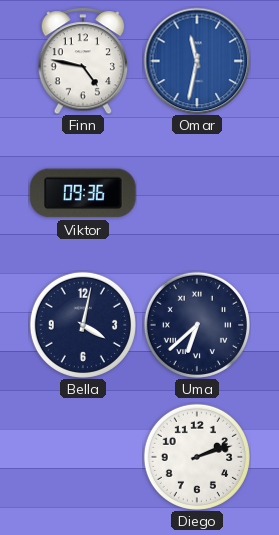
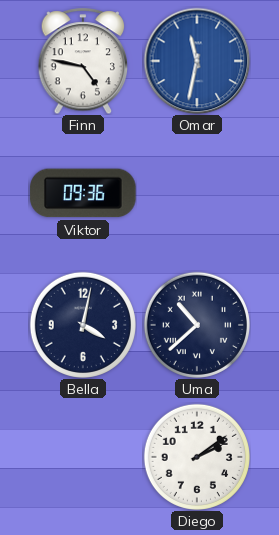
Uma: 6:38 -> 10:38 (197, 325)
Diego: 2:12 -> 2:09 (197, 457)
